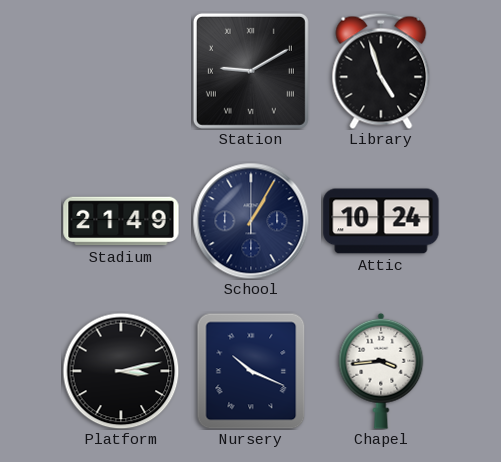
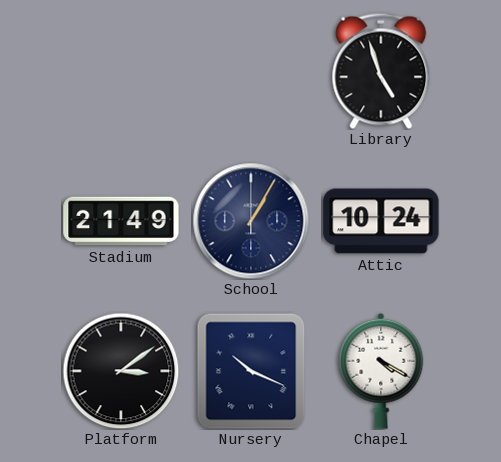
Station: 9:10 -> none (251, 71)
Platform: 3:13 -> 3:09 (121, 371)
Chapel: 3:44 -> 4:20 (381, 371)
